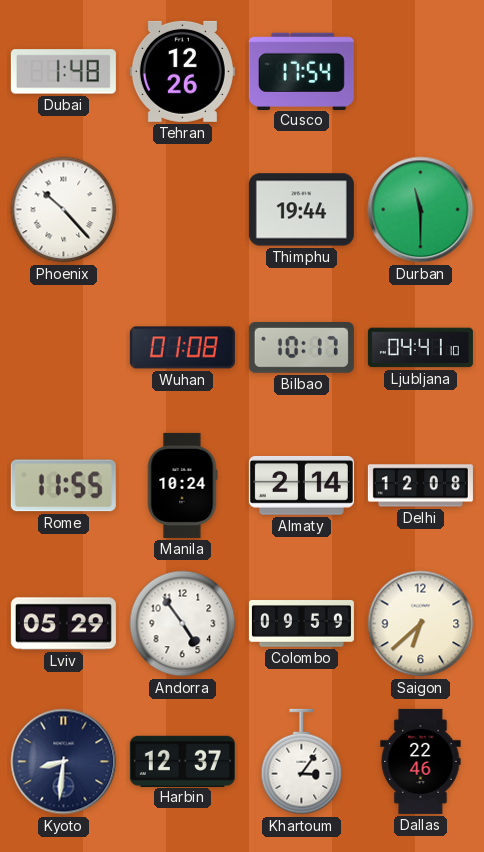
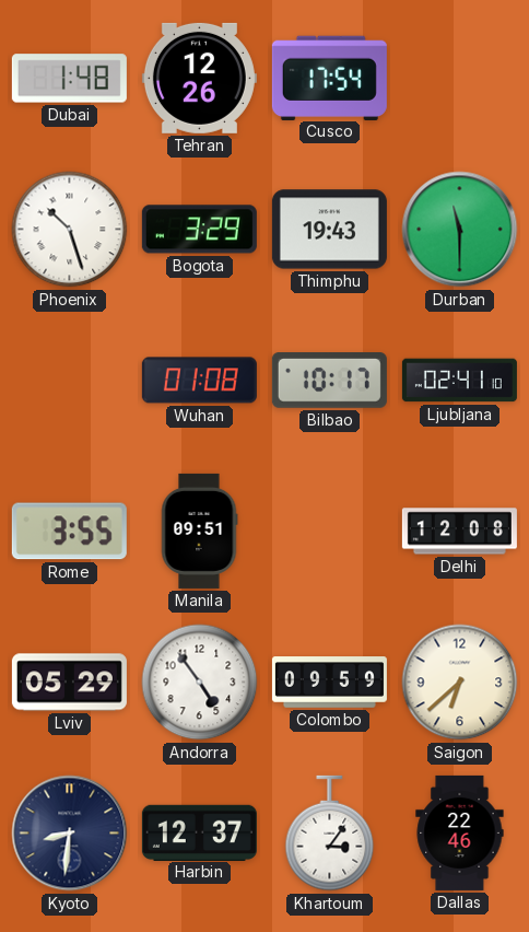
Phoenix: 10:23 -> 10:27 (70, 230)
Bogota: none -> 3:29 (199, 230)
Thimphu: 19:44 -> 19:43 (329, 230)
Ljubljana: 04:41 -> 02:41 (459, 381)
Rome: 11:55 -> 3:55 (69, 532)
Manila: 10:24 -> 09:51 (199, 531)
Almaty: 2:14 -> none (301, 486)
